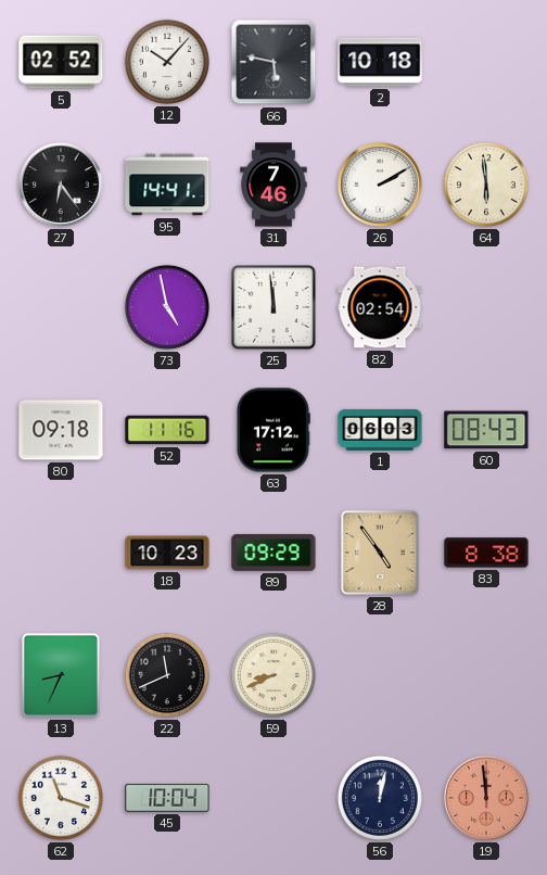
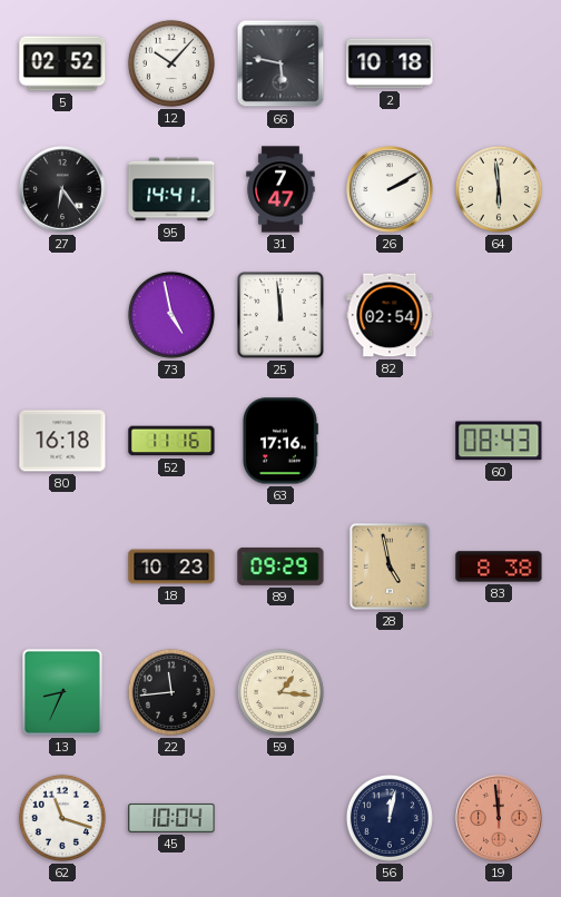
31: 7:46 -> 7:47 (280, 189)
80: 09:18 -> 16:18 (62, 441)
63: 17:12 -> 17:16 (280, 441)
1: 06:03 -> none (380, 430)
28: 4:54 -> 4:58 (390, 566)
22: 11:41 -> 11:44 (171, 692)
59: 8:41 -> 1:16 (280, 692)
